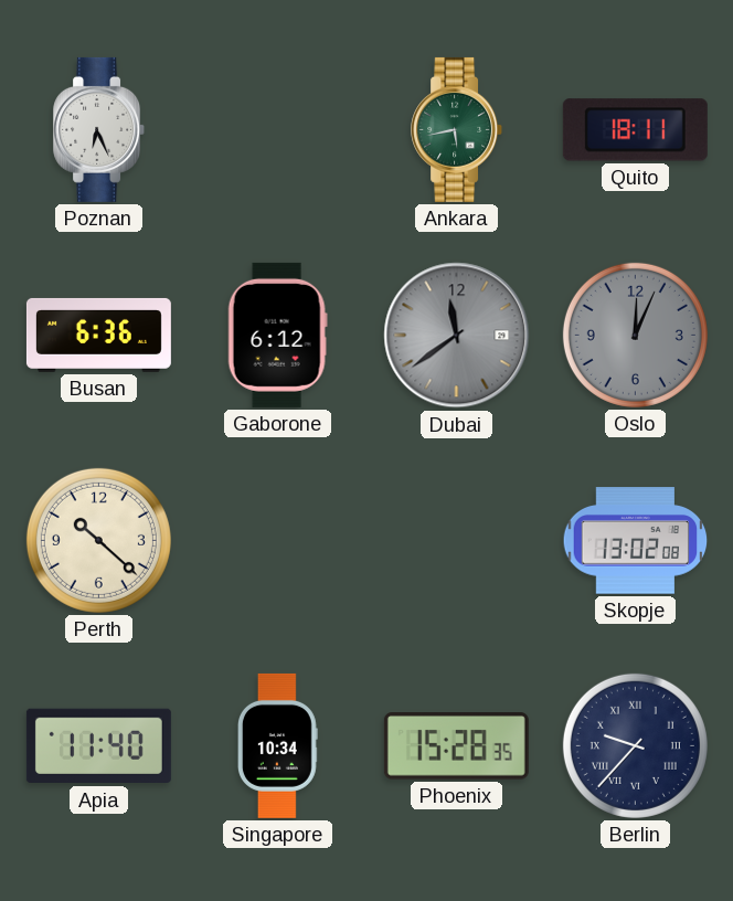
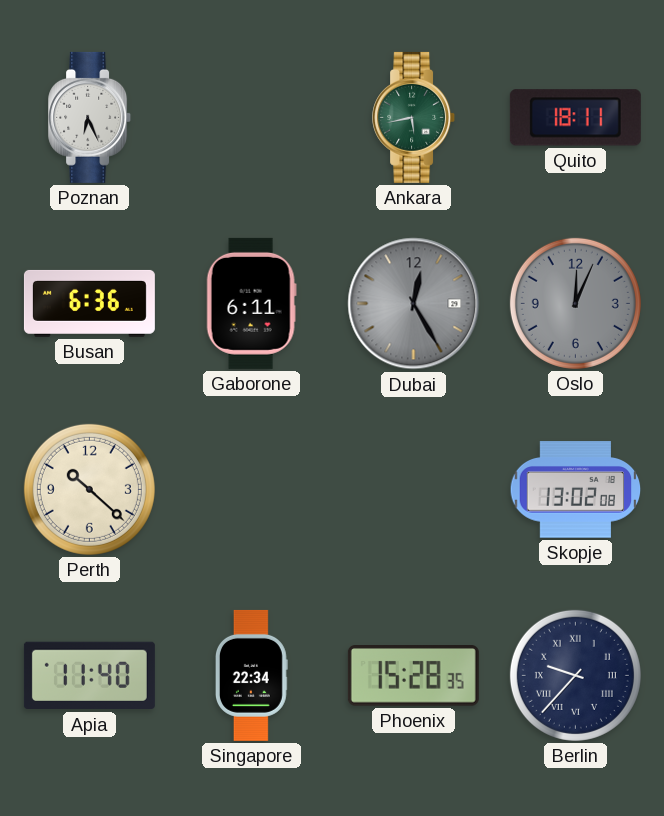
Gaborone: 6:12 -> 6:11 (251, 303)
Dubai: 11:39 -> 12:25 (414, 304)
Singapore: 10:34 -> 22:34 (251, 675)
